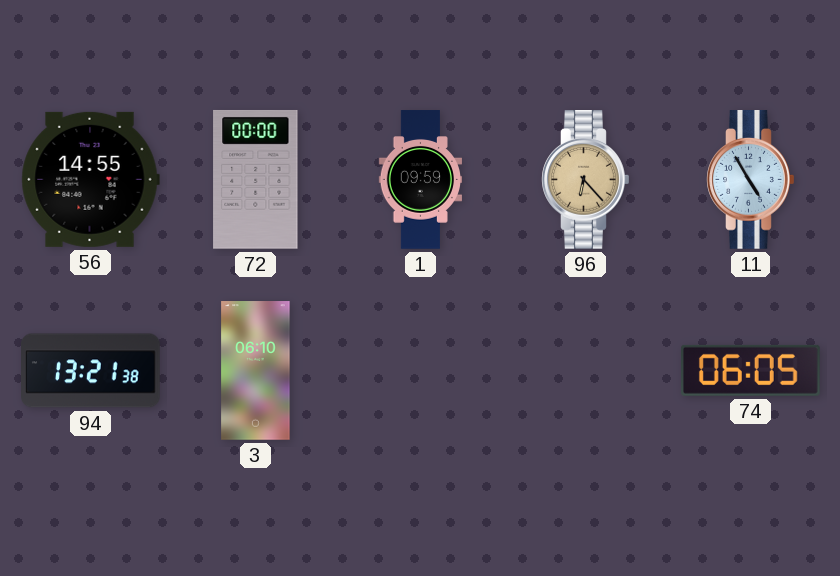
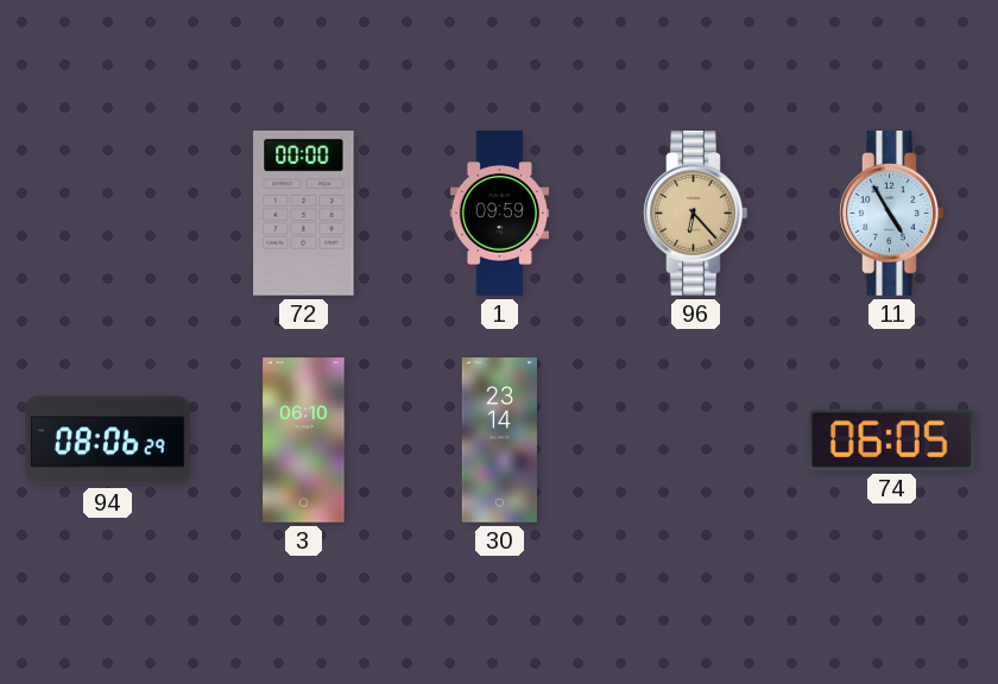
56: 14:55 -> none (90, 179)
94: 13:21 -> 08:06 (108, 441)
30: none -> 23:14 (499, 441)
